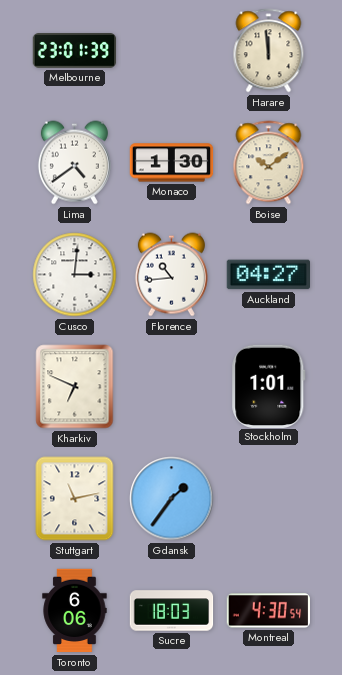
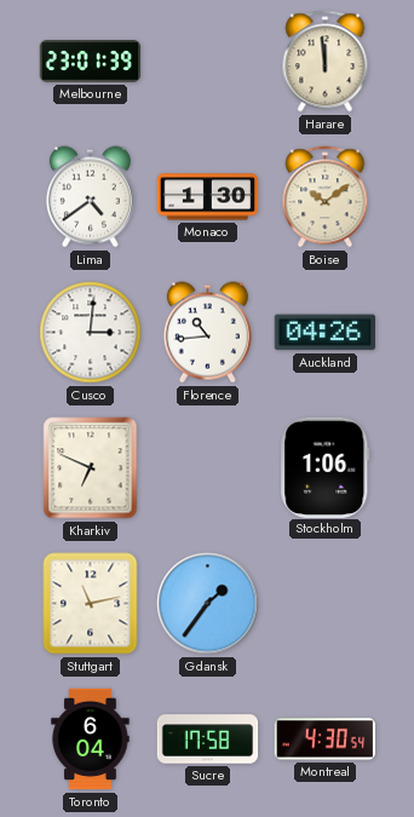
Auckland: 04:27 -> 04:26 (324, 333)
Stockholm: 1:01 -> 1:06 (326, 467)
Toronto: 6:06 -> 6:04 (91, 740)
Sucre: 18:03 -> 17:58 (208, 740)
